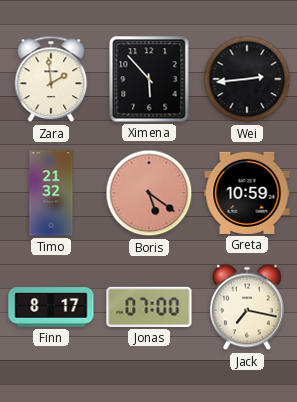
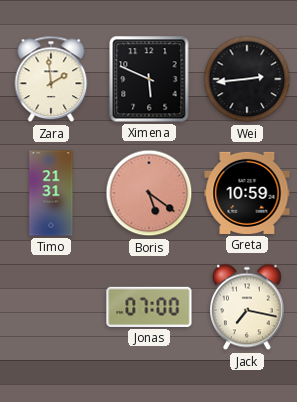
Ximena: 5:53 -> 5:49 (149, 79)
Timo: 21:32 -> 21:31 (51, 193)
Finn: 8:17 -> none (51, 307)
